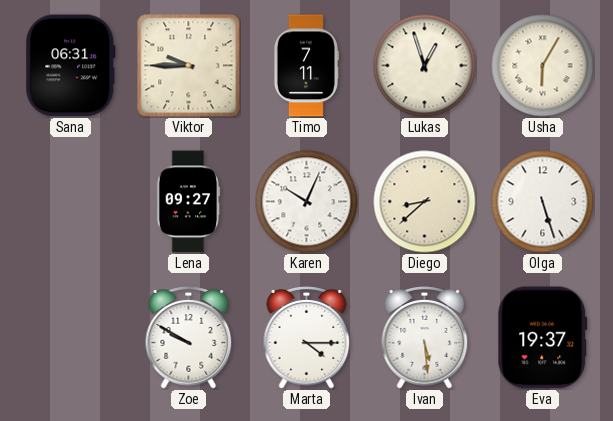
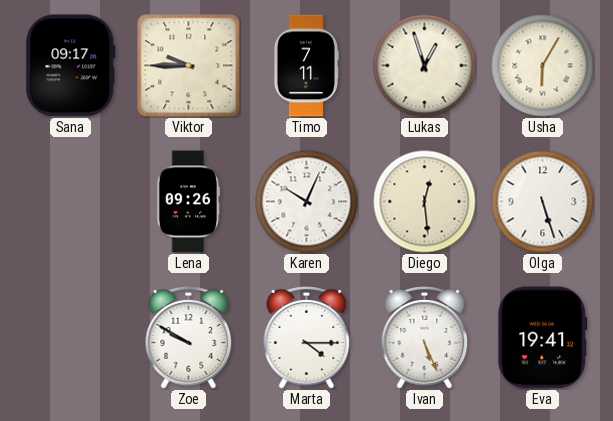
Sana: 06:31 -> 09:17 (71, 66)
Lena: 09:27 -> 09:26 (189, 202)
Diego: 8:38 -> 12:29 (425, 202)
Ivan: 5:29 -> 5:26 (425, 338)
Eva: 19:37 -> 19:41 (543, 338)
